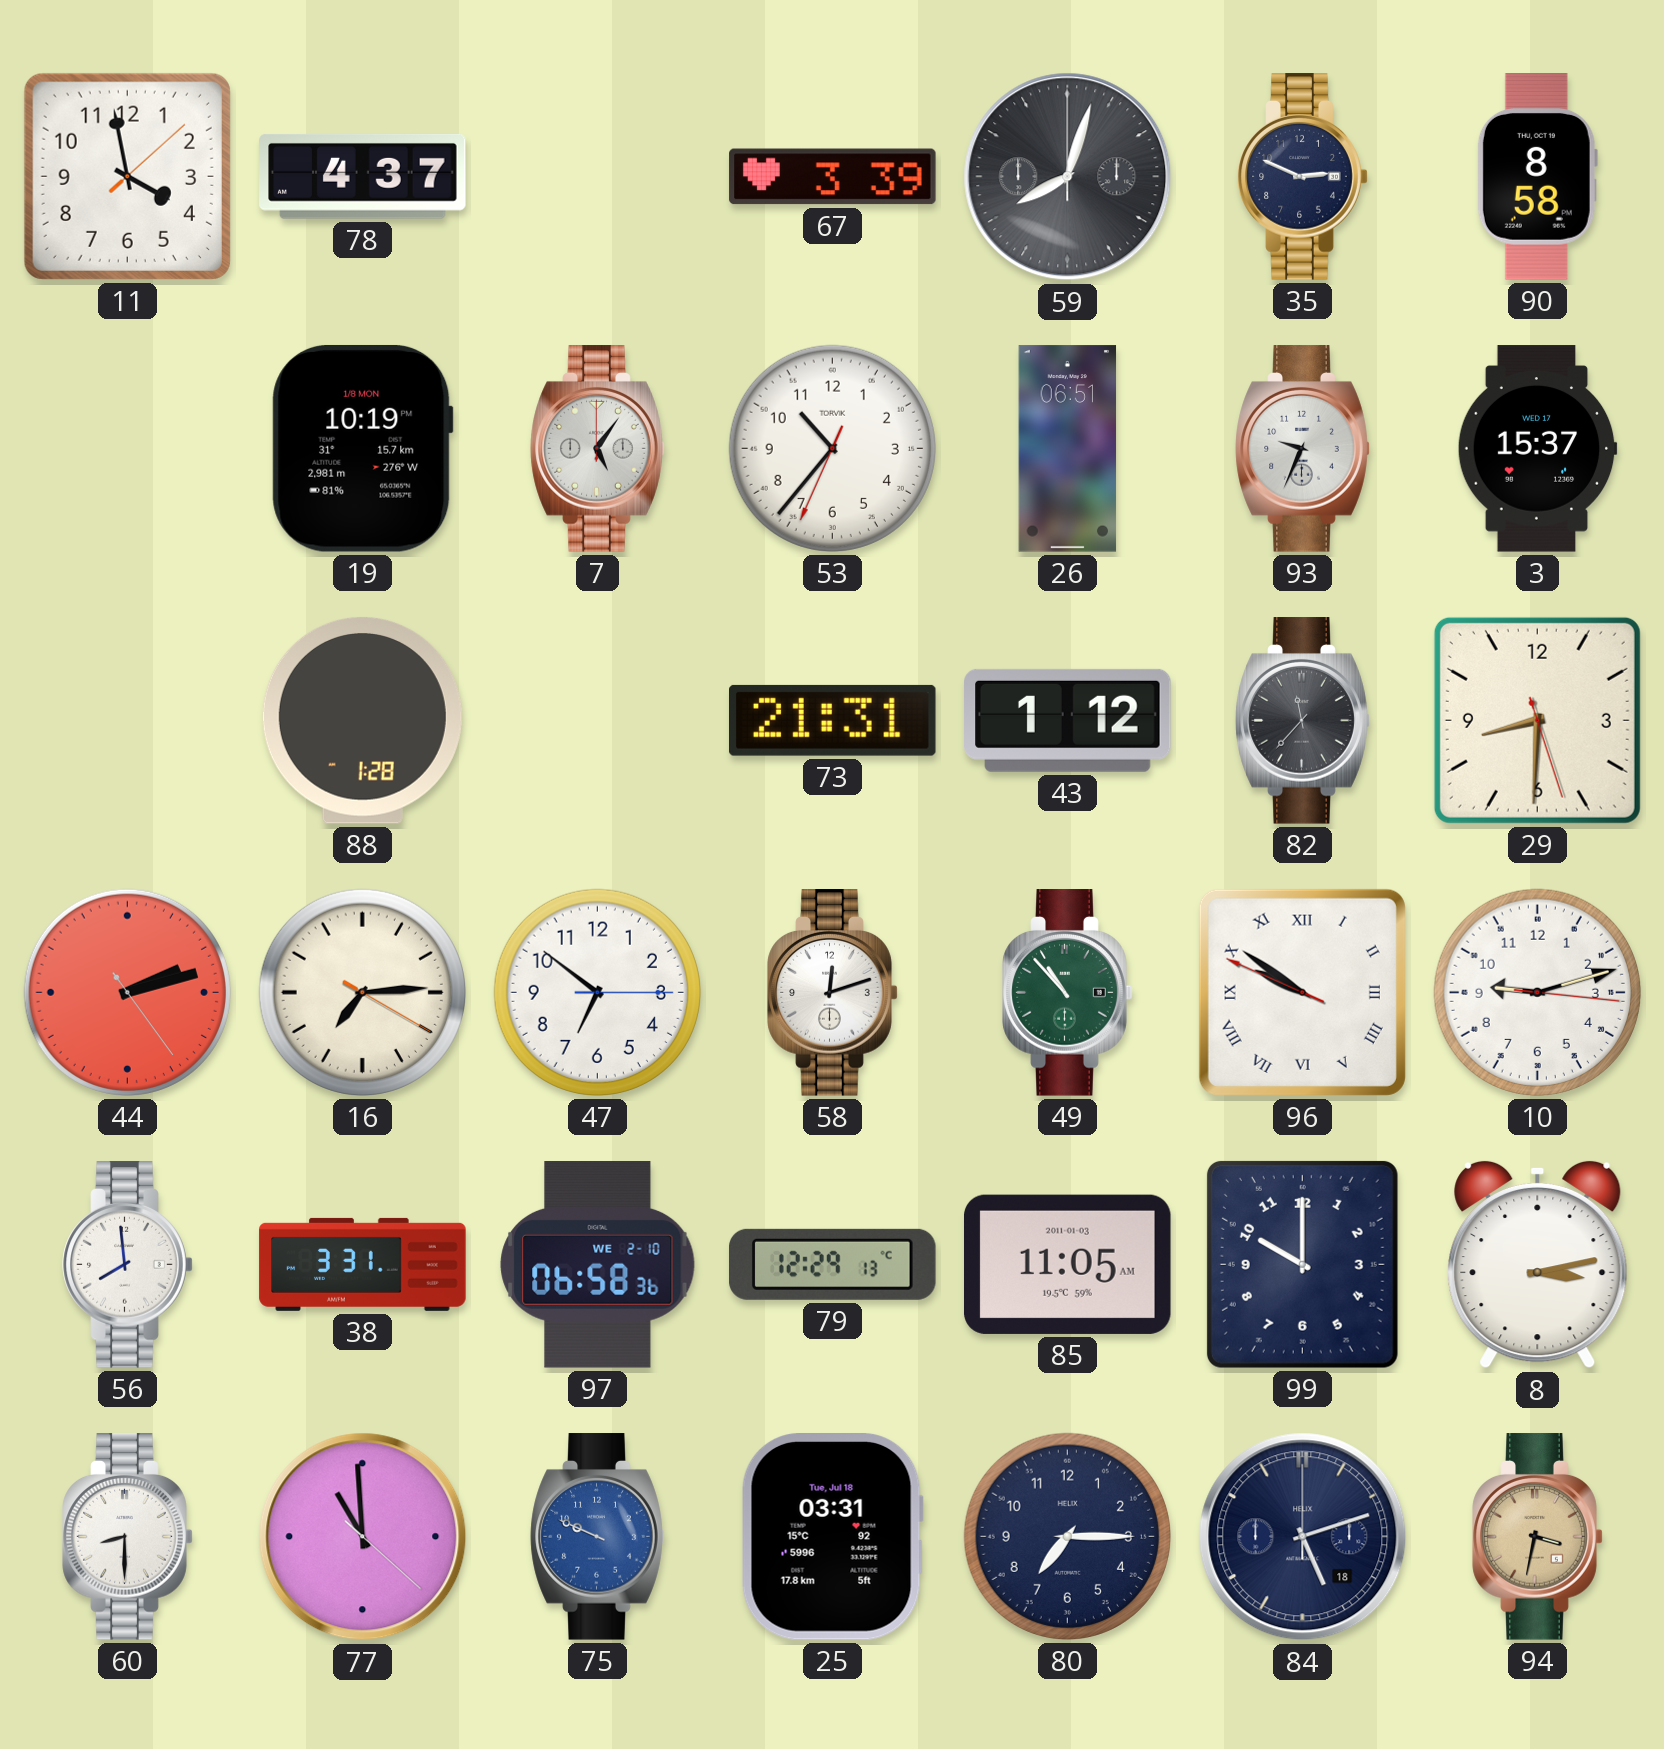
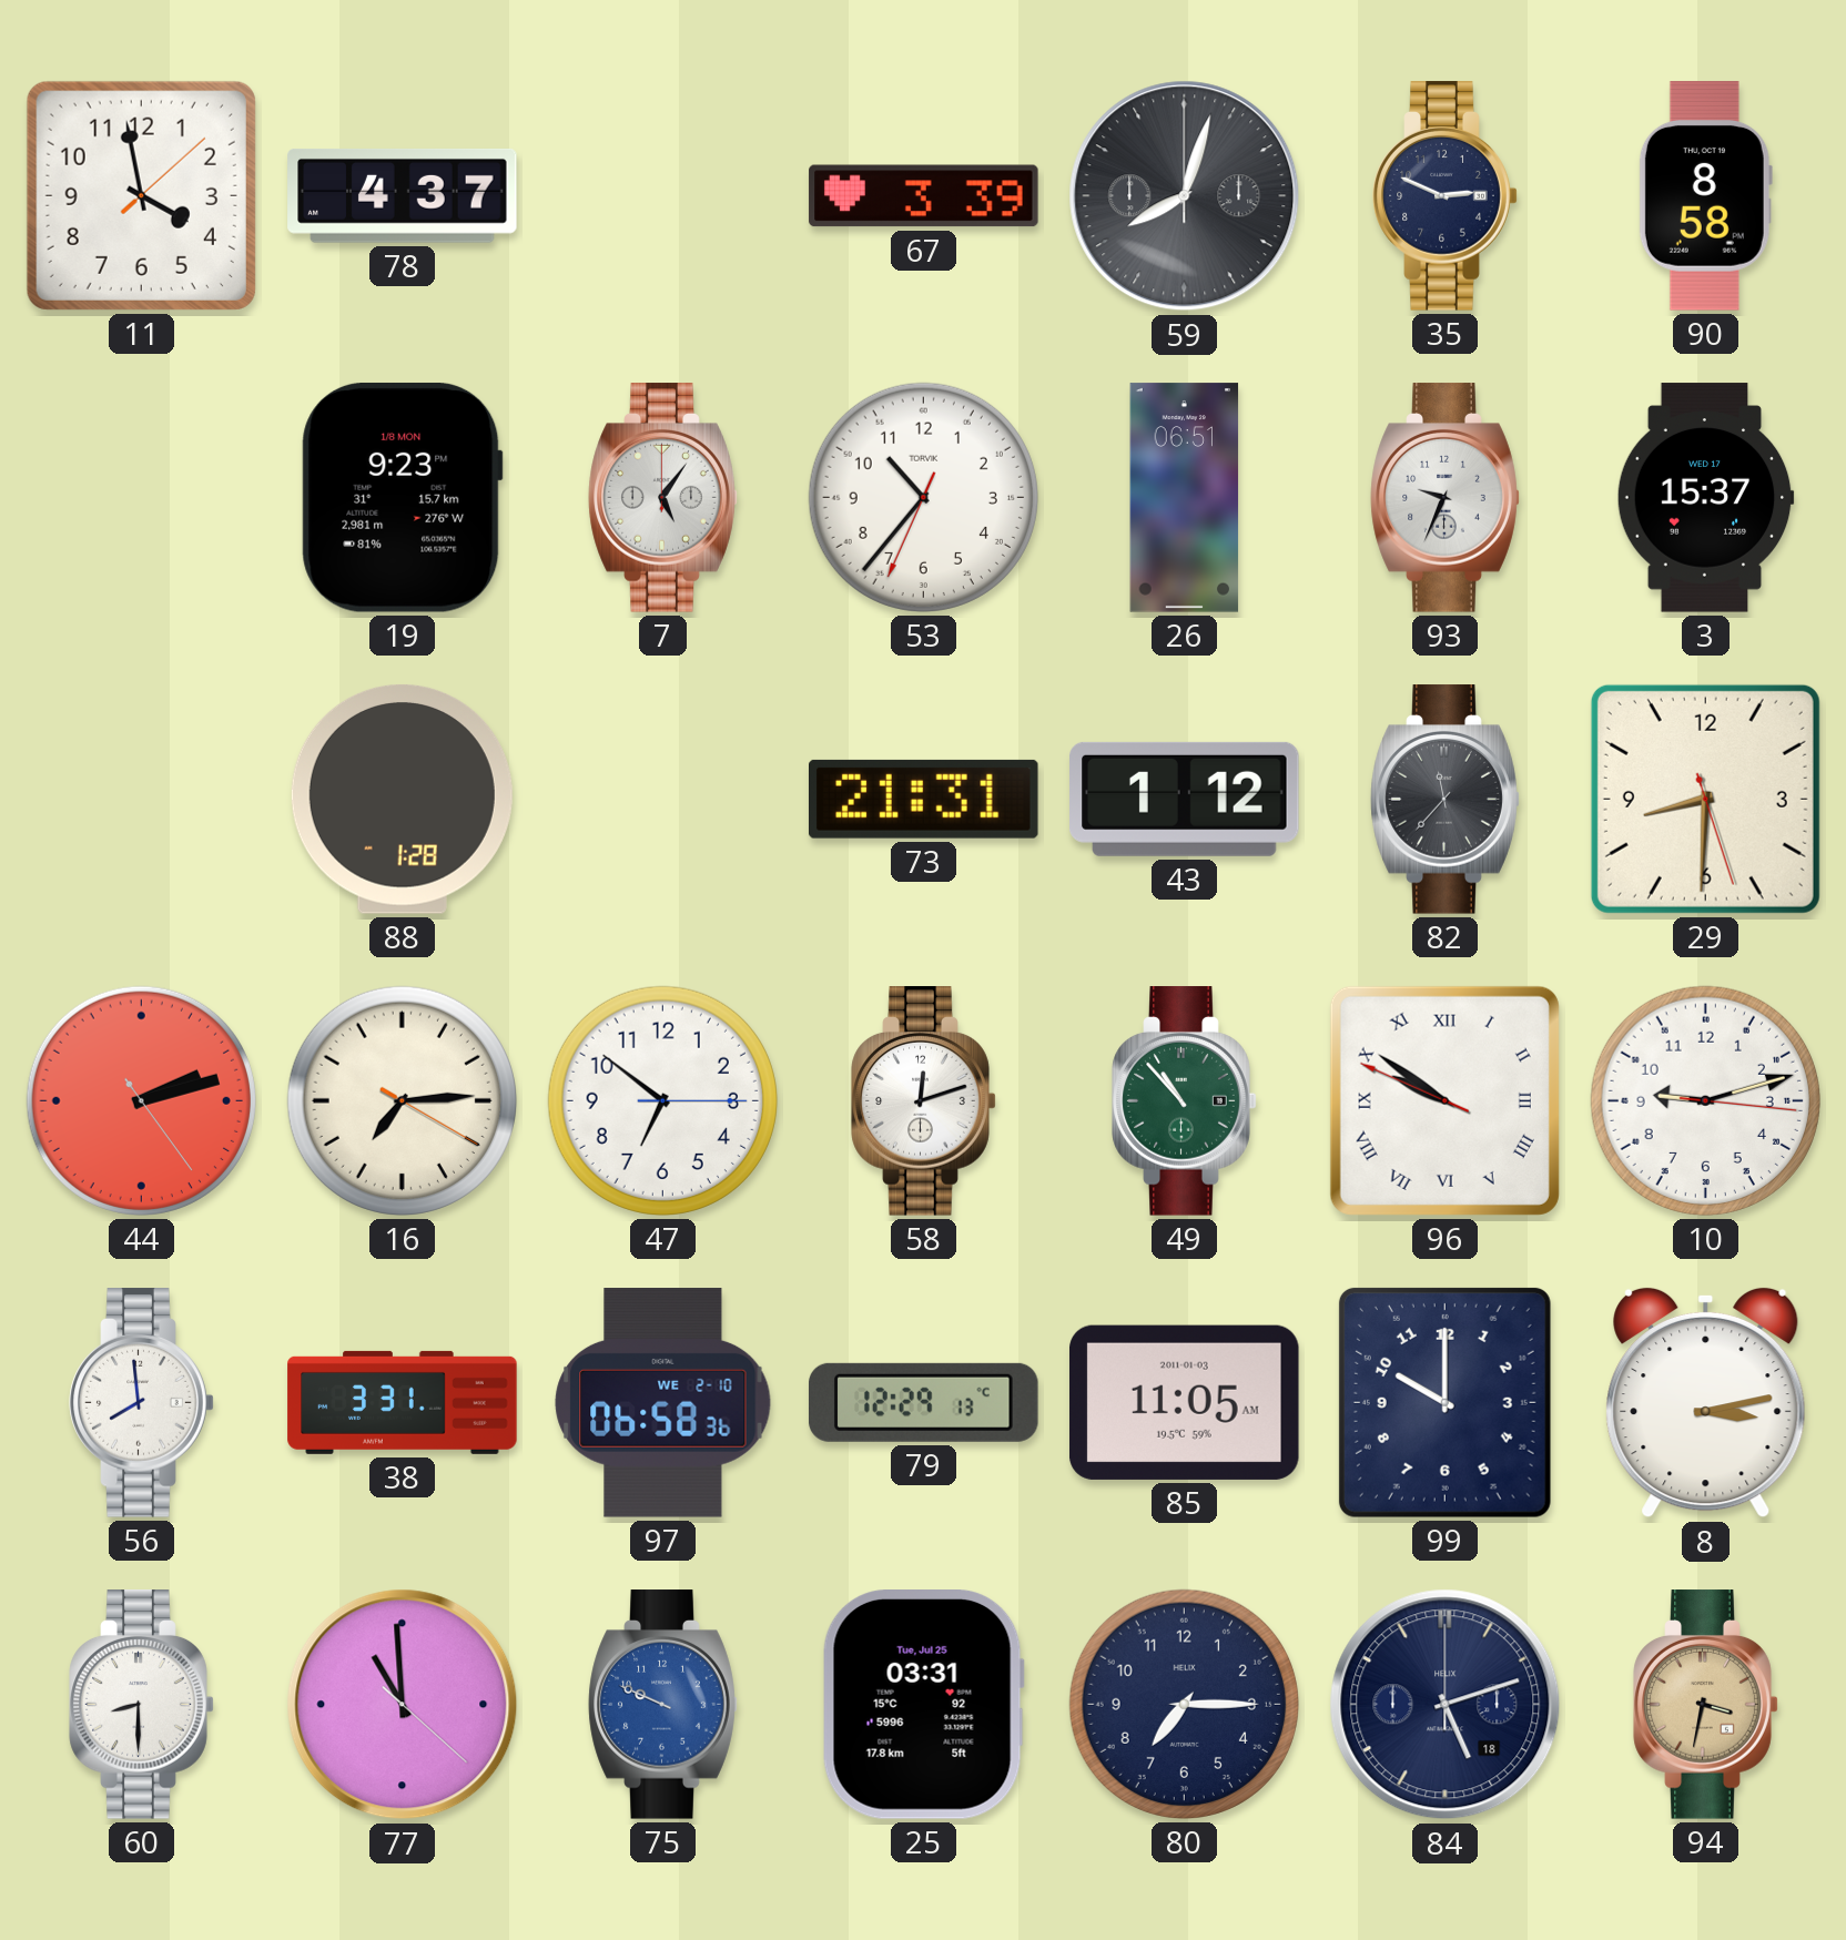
19: 10:19 -> 9:23 (402, 497)
25 date: Tue, Jul 18 -> Tue, Jul 25 (923, 1705)
